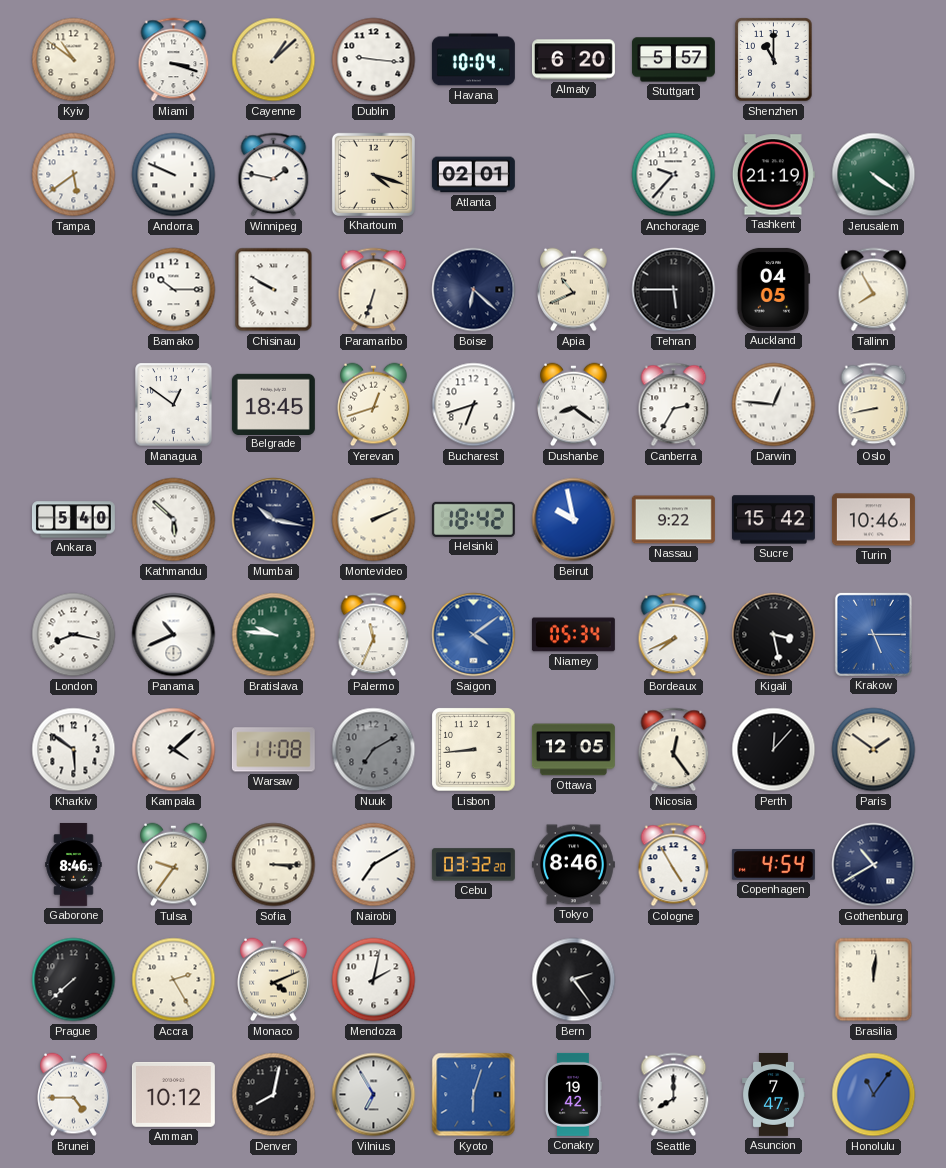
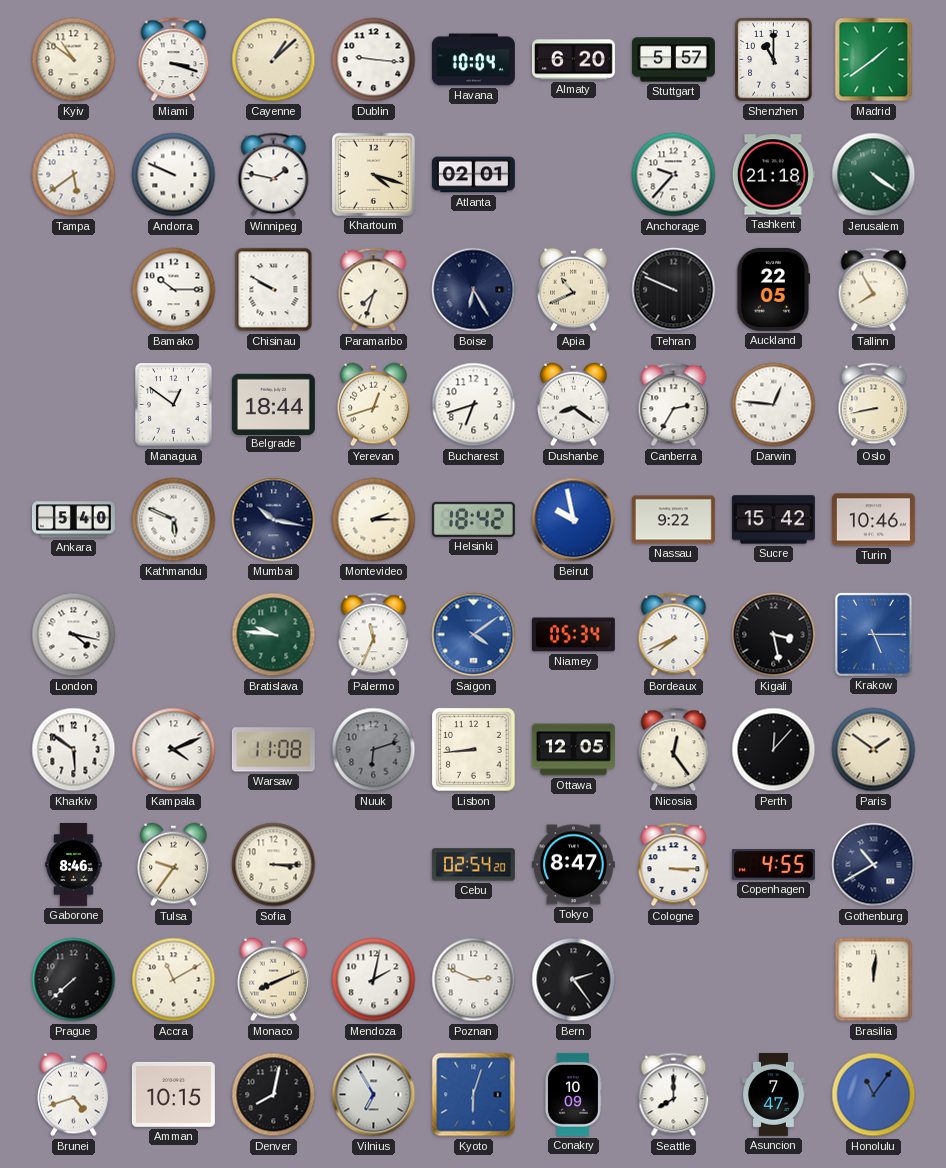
Madrid: none -> 1:39 (874, 60)
Tashkent: 21:19 -> 21:18 (773, 175)
Paramaribo: 6:33 -> 7:33 (374, 290)
Boise: 6:22 -> 6:25 (474, 290)
Tehran: 5:45 -> 9:49 (674, 290)
Auckland: 04:05 -> 22:05 (774, 289)
Belgrade: 18:45 -> 18:44 (273, 404)
Kathmandu: 5:52 -> 5:49 (174, 520)
Montevideo: 2:11 -> 2:15 (374, 520)
London: 8:17 -> 4:17 (74, 635)
Panama: 10:41 -> none (174, 635)
Kampala: 4:08 -> 4:11 (174, 750)
Nuuk: 7:10 -> 6:12 (374, 750)
Nairobi: 7:10 -> none (374, 865)
Cebu: 03:32 -> 02:54 (473, 865)
Tokyo: 8:46 -> 8:47 (573, 865)
Cologne: 4:55 -> 3:15 (674, 865)
Copenhagen: 4:54 -> 4:55 (773, 865)
Accra: 2:25 -> 11:10 (174, 980)
Monaco: 4:11 -> 8:11 (274, 980)
Poznan: none -> 2:49 (474, 980)
Brunei: 4:45 -> 4:42 (74, 1095)
Amman: 10:12 -> 10:15 (173, 1094)
Conakry: 19:42 -> 10:09 (573, 1094)
